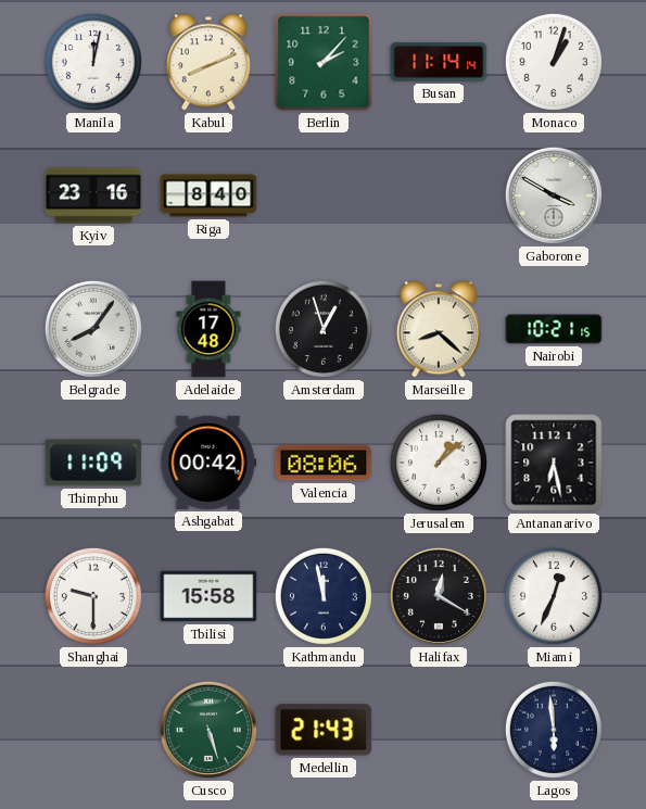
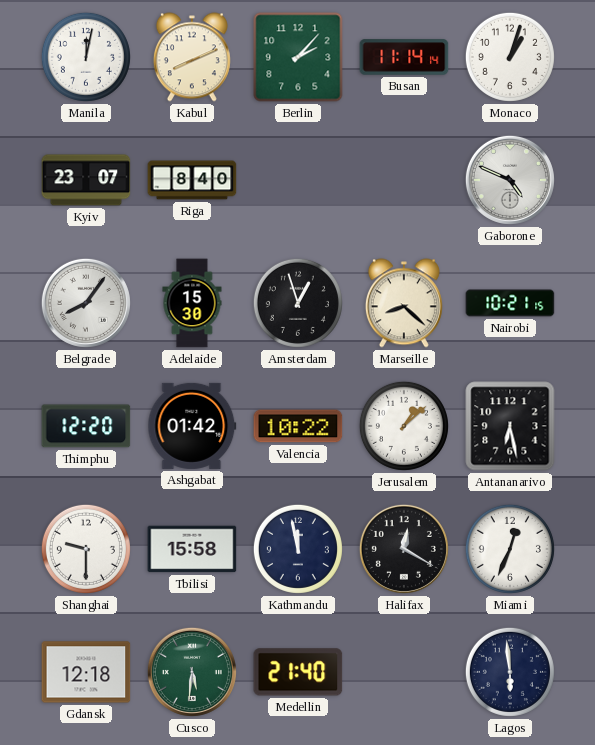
Kyiv: 23:16 -> 23:07 (86, 180)
Gaborone: 3:50 -> 4:49 (510, 180)
Adelaide: 17:48 -> 15:30 (192, 303)
Thimphu: 11:09 -> 12:20 (86, 426)
Ashgabat: 00:42 -> 01:42 (192, 426)
Valencia: 08:06 -> 10:22 (298, 426)
Gdansk: none -> 12:18 (86, 672)
Cusco: 5:27 -> 5:31 (192, 672)
Medellin: 21:43 -> 21:40 (298, 672)
